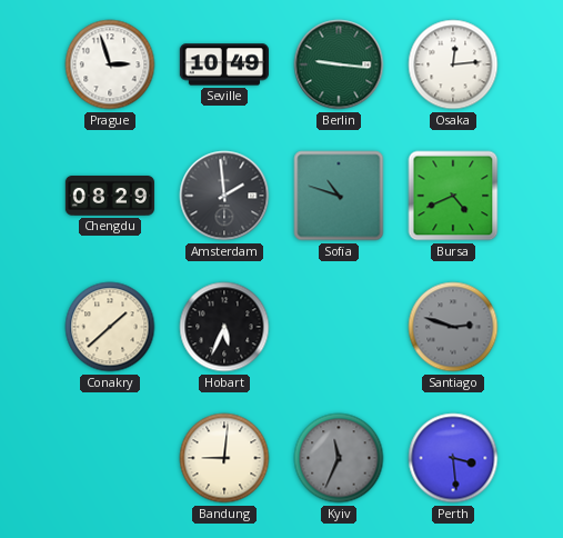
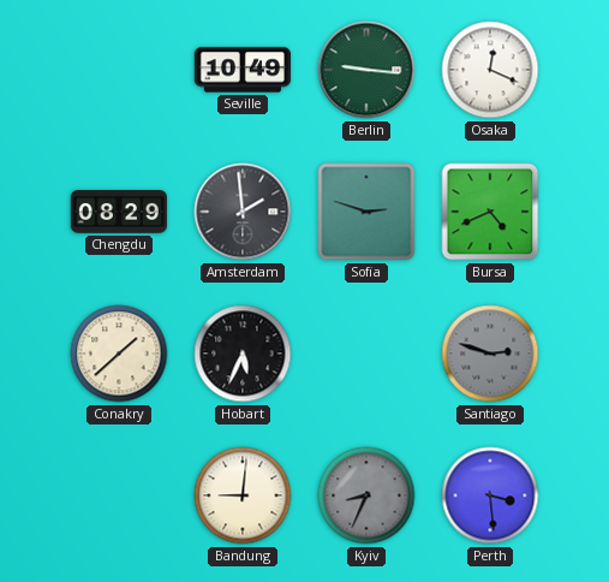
Prague: 2:57 -> none (110, 64)
Osaka: 12:14 -> 12:19 (490, 70)
Sofia: 10:48 -> 2:48 (366, 212)
Kyiv: 11:34 -> 8:34 (366, 495)
